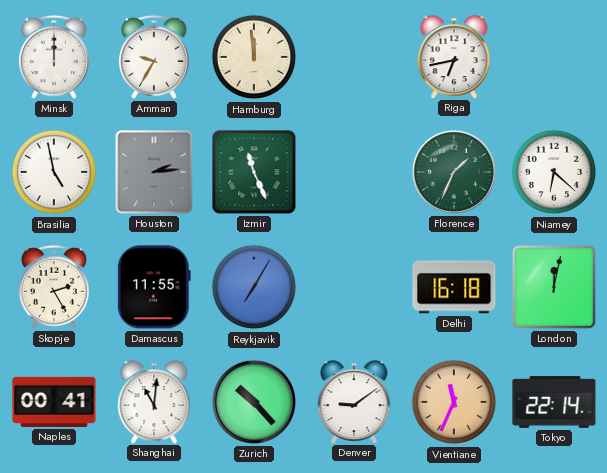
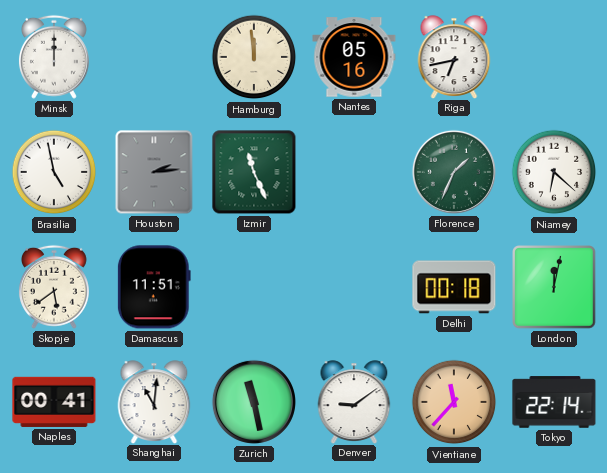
Amman: 9:35 -> none (154, 57)
Nantes: none -> 05:16 (354, 57)
Skopje: 2:25 -> 5:39 (54, 287)
Damascus: 11:55 -> 11:51 (154, 287)
Reykjavik: 7:05 -> none (254, 287)
Delhi: 16:18 -> 00:18 (454, 287)
Zurich: 10:23 -> 11:28 (254, 402)
Vientiane: 11:34 -> 11:37 (454, 402)
